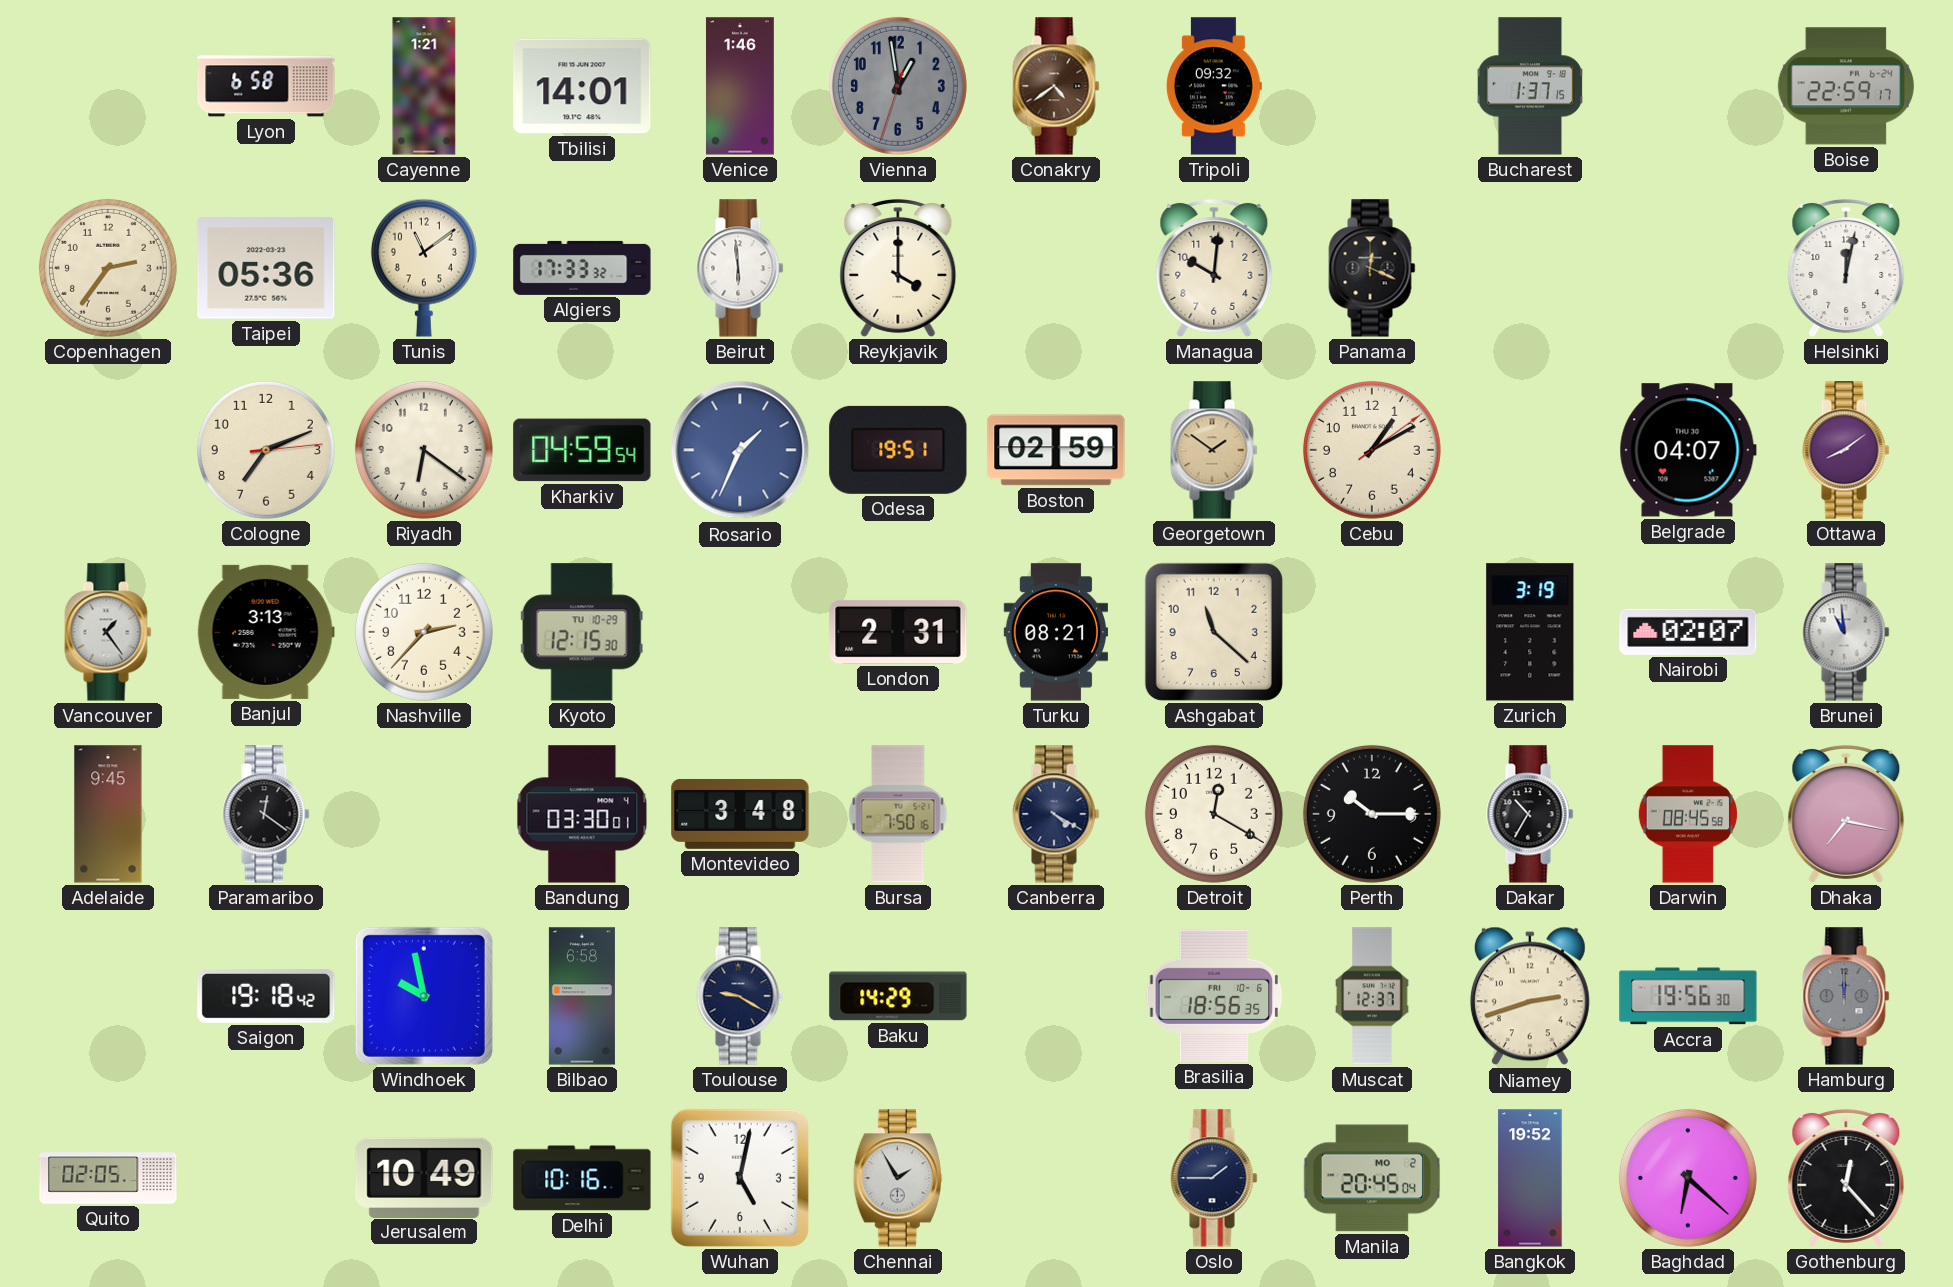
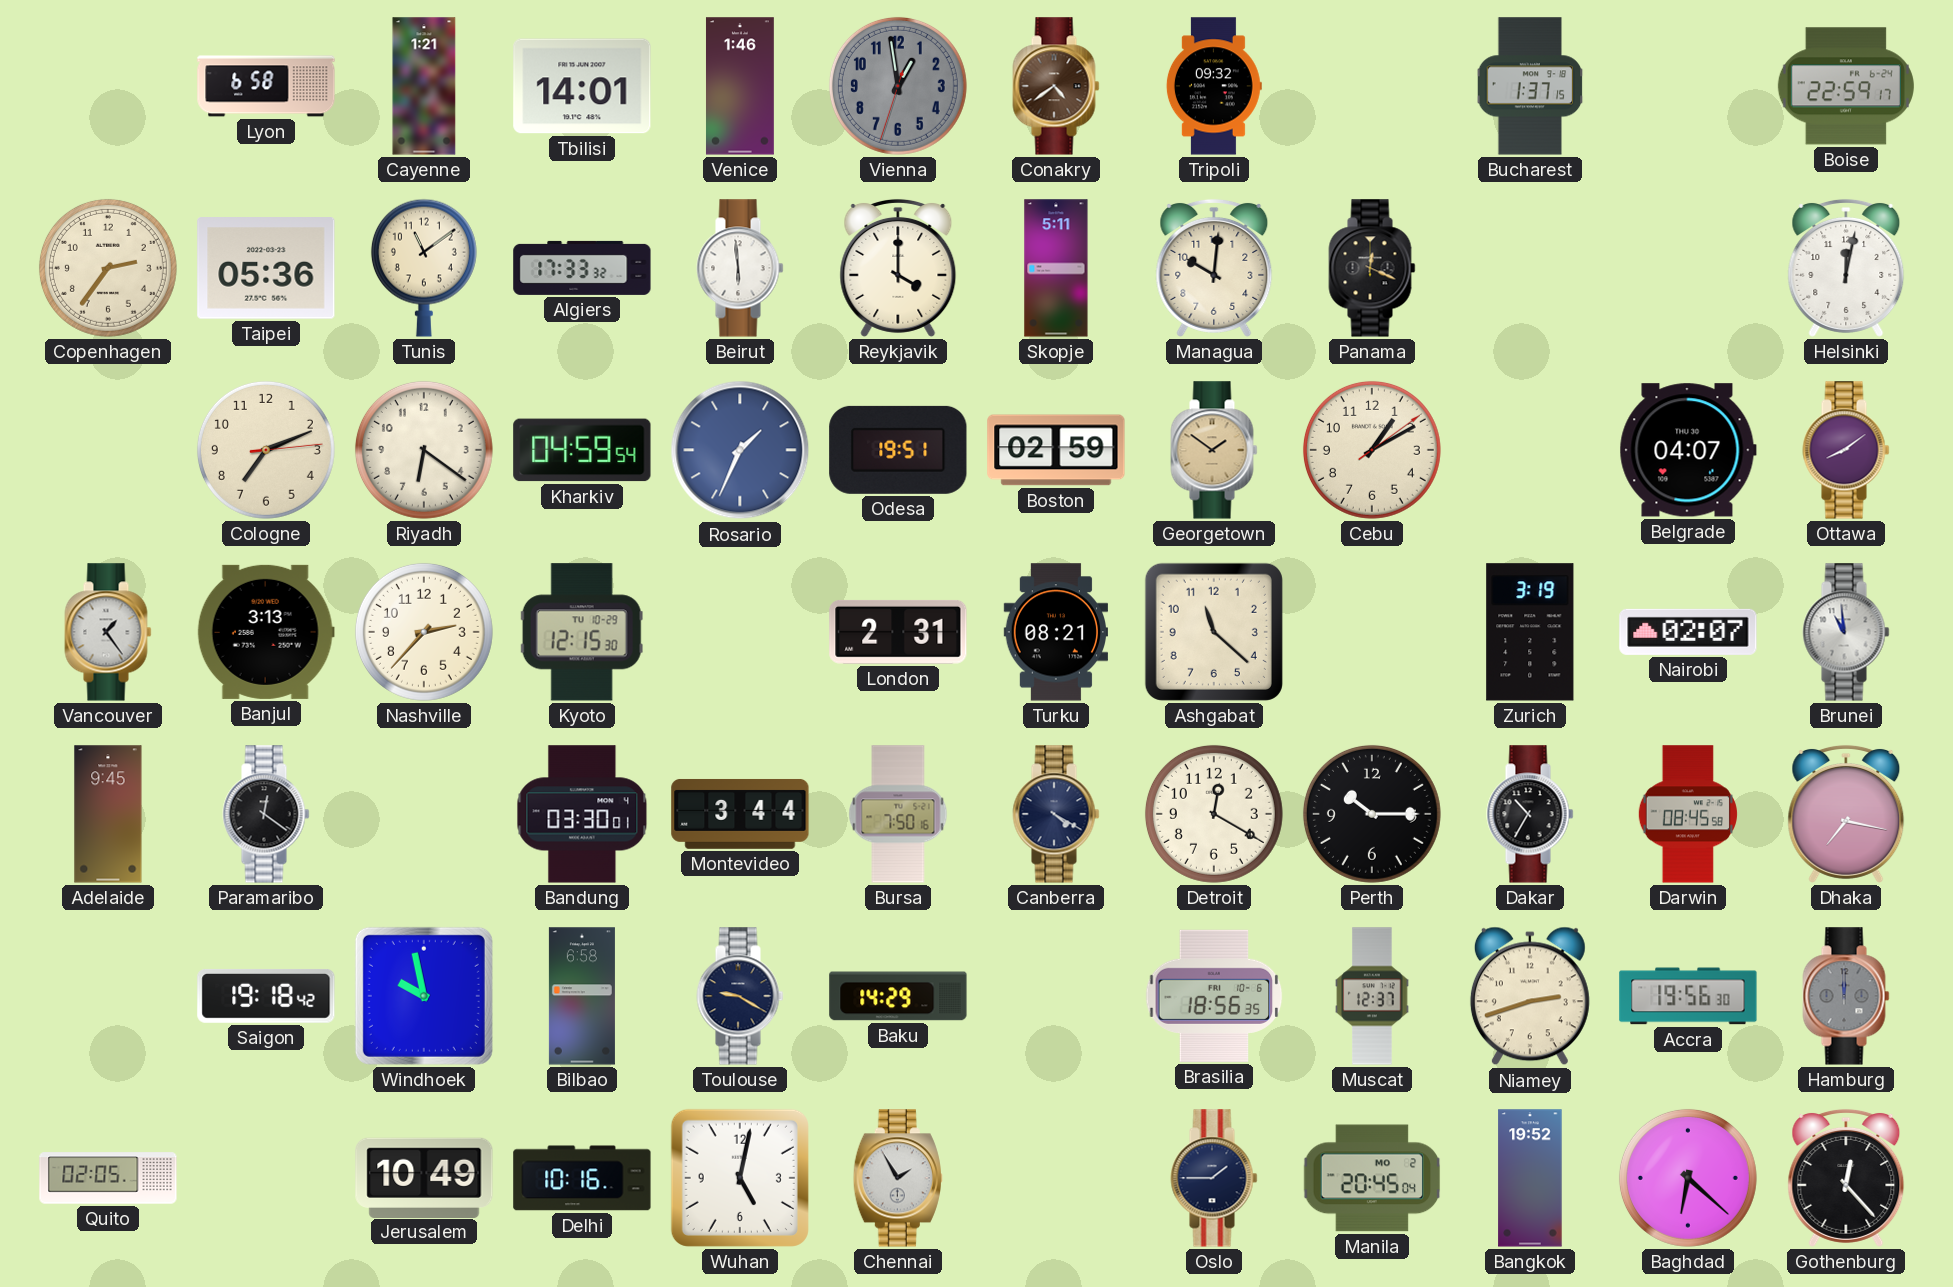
Skopje: none -> 5:11 (1056, 268)
Montevideo: 3:48 -> 3:44 (740, 814)
